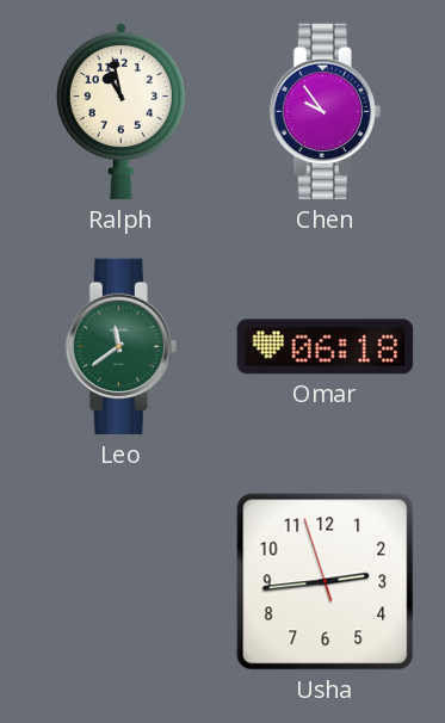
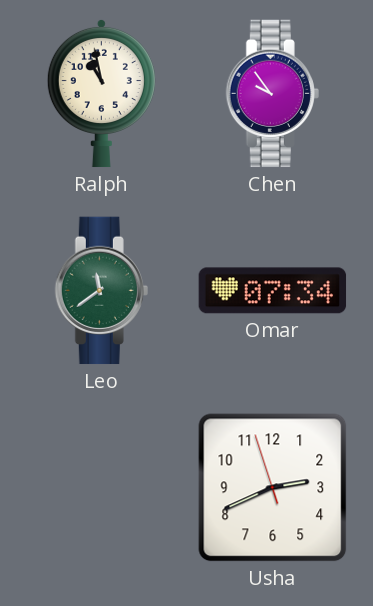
Omar: 06:18 -> 07:34 (273, 291)
Usha: 2:43 -> 2:40 (273, 488)
